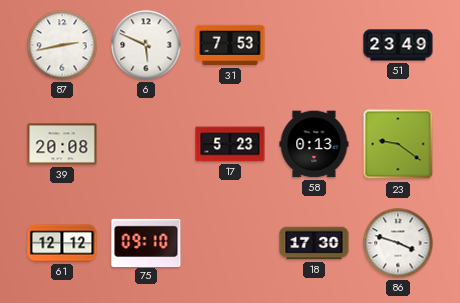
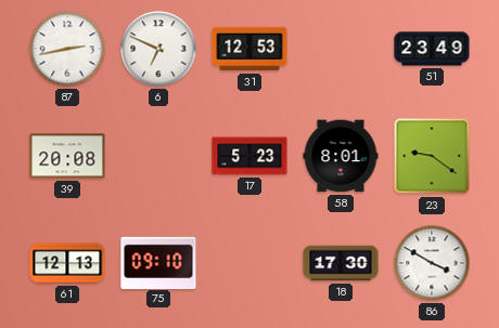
6: 5:49 -> 6:49 (158, 49)
31: 7:53 -> 12:53 (250, 49)
58: 0:13 -> 8:01 (341, 156)
61: 12:12 -> 12:13 (67, 263)
86: 3:48 -> 3:50 (432, 263)
